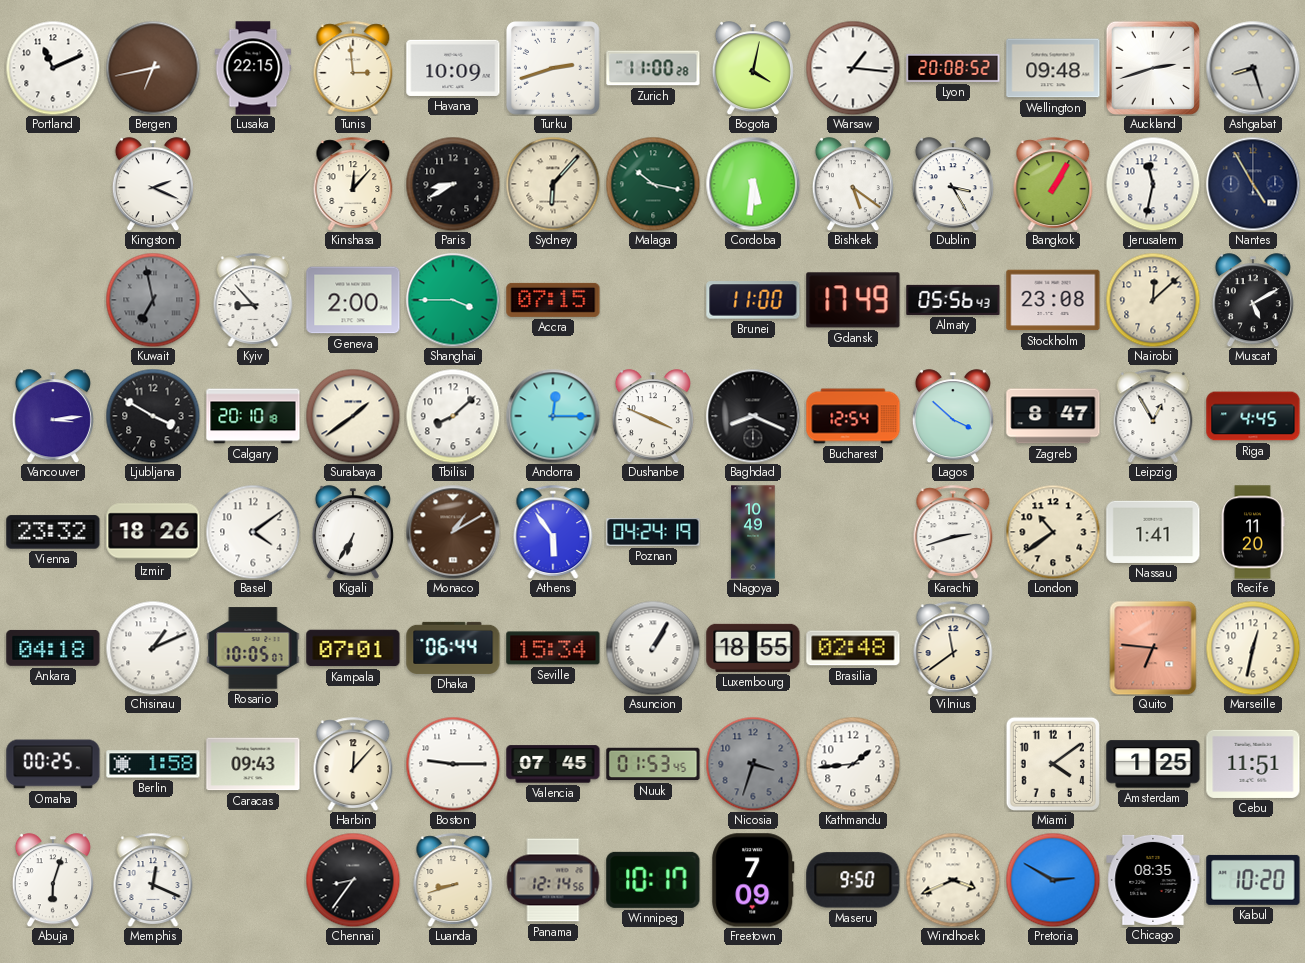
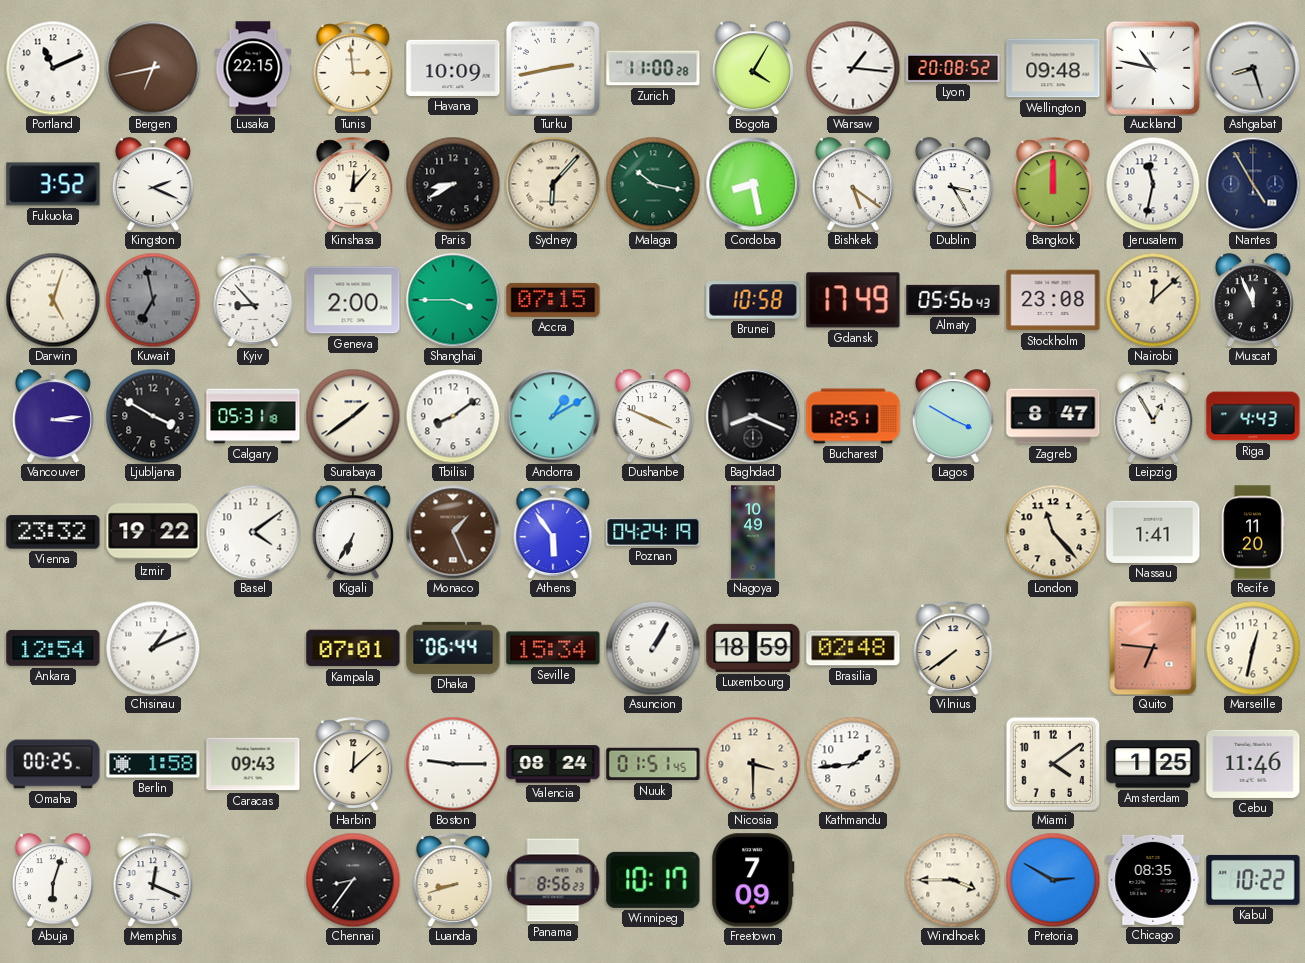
Turku: 2:42 -> 2:43 (554, 69)
Bogota: 4:02 -> 4:05 (753, 68)
Auckland: 2:42 -> 10:47 (1152, 67)
Fukuoka: none -> 3:52 (53, 184)
Cordoba: 5:31 -> 8:28 (753, 184)
Bangkok: 1:05 -> 12:00 (1053, 184)
Darwin: none -> 5:03 (53, 300)
Brunei: 11:00 -> 10:58 (753, 300)
Muscat: 5:10 -> 11:56 (1253, 300)
Calgary: 20:10 -> 05:31 (253, 416)
Tbilisi: 8:08 -> 8:09 (453, 416)
Andorra: 12:15 -> 1:10 (553, 416)
Bucharest: 12:54 -> 12:51 (853, 416)
Lagos: 3:52 -> 3:50 (953, 416)
Riga: 4:45 -> 4:43 (1253, 416)
Izmir: 18:26 -> 19:22 (153, 532)
Monaco: 1:10 -> 1:26 (453, 532)
Karachi: 2:42 -> none (953, 532)
London: 10:39 -> 11:23 (1053, 532)
Ankara: 04:18 -> 12:54 (53, 648)
Rosario: 10:05 -> none (253, 648)
Luxembourg: 18:55 -> 18:59 (753, 648)
Vilnius: 11:39 -> 7:39 (953, 648)
Harbin: 12:07 -> 12:08 (353, 764)
Valencia: 07:45 -> 08:24 (553, 764)
Nuuk: 01:53 -> 01:51 (653, 764)
Nicosia: 3:33 -> 3:30 (753, 764)
Nicosia dial: grey -> cream (753, 764)
Cebu: 11:51 -> 11:46 (1253, 764)
Panama: 12:14 -> 8:56 (553, 880)
Maseru: 9:50 -> none (853, 880)
Windhoek: 3:41 -> 3:45 (953, 880)
Kabul: 10:20 -> 10:22 (1253, 880)
